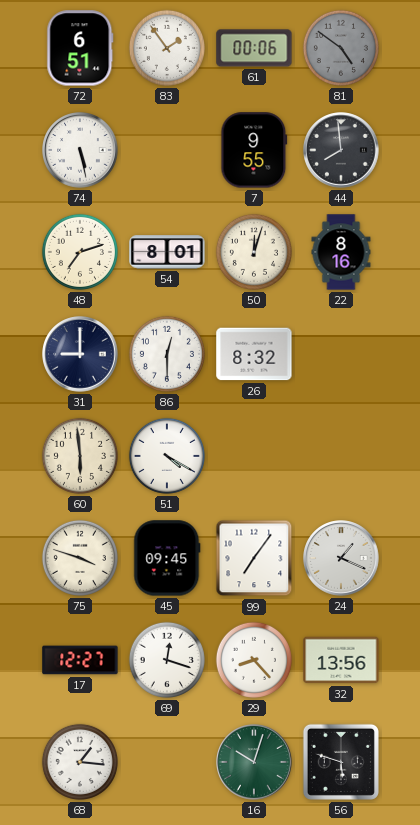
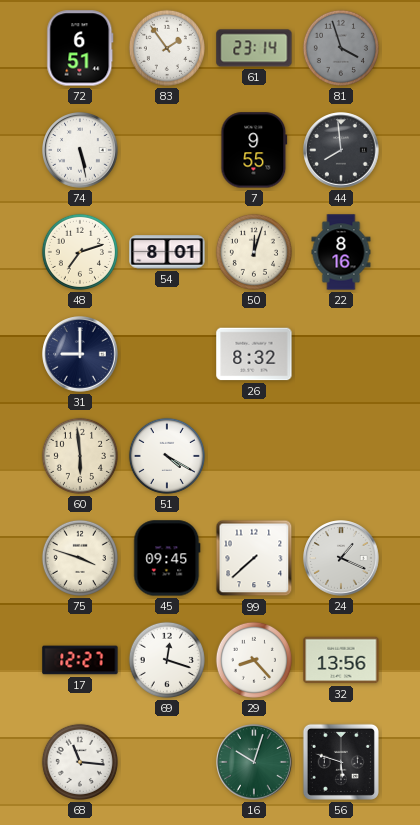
61: 00:06 -> 23:14 (254, 48)
81: 4:51 -> 3:57 (341, 48)
86: 12:30 -> none (167, 354)
99: 7:06 -> 7:38 (254, 558)
68: 1:16 -> 11:16 (80, 762)
